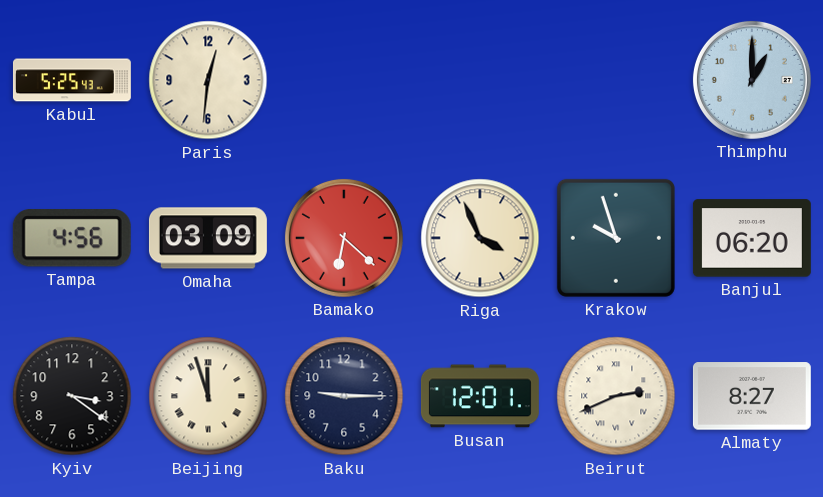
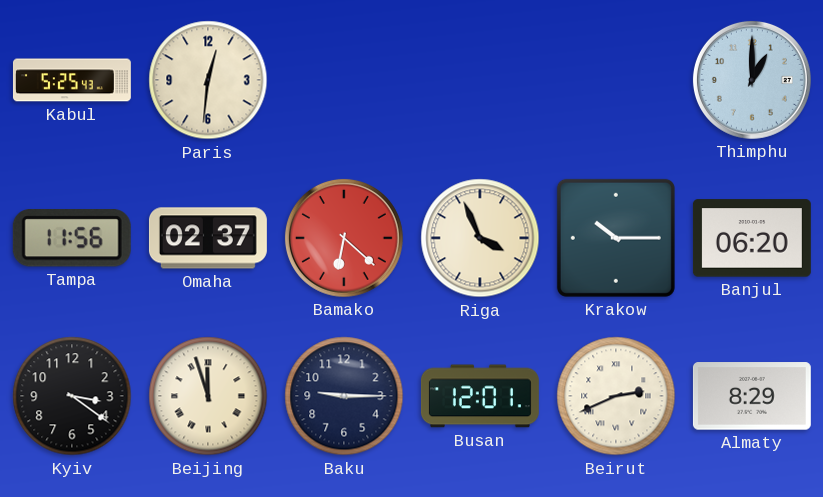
Tampa: 4:56 -> 11:56 (72, 238)
Omaha: 03:09 -> 02:37 (208, 238)
Krakow: 9:57 -> 10:15 (616, 238)
Almaty: 8:27 -> 8:29 (752, 396)
